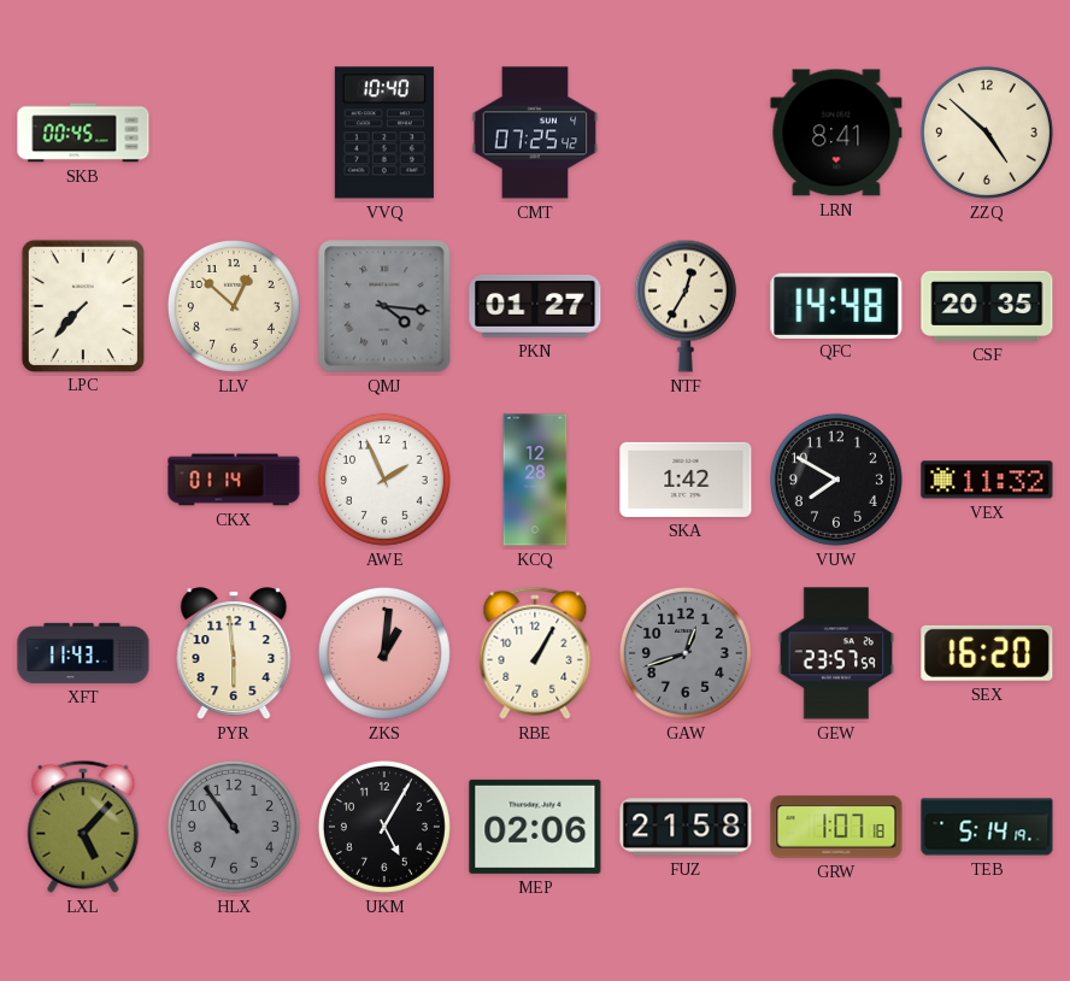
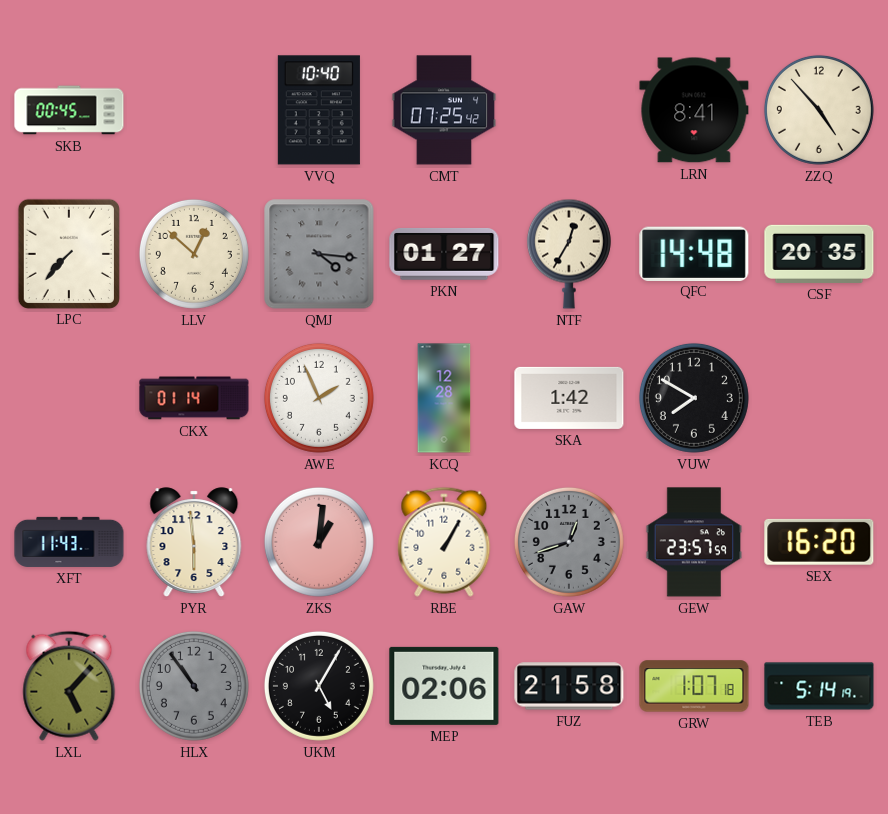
ZZQ: 4:52 -> 4:53 (819, 110)
VEX: 11:32 -> none (987, 480)
